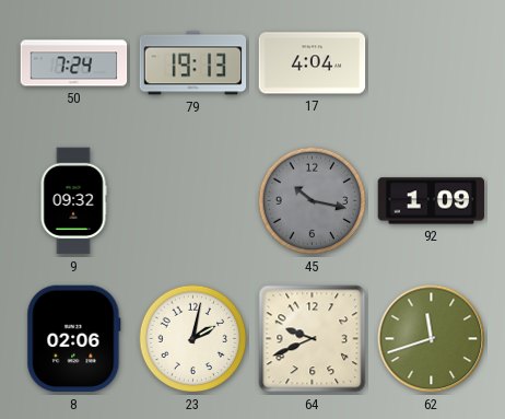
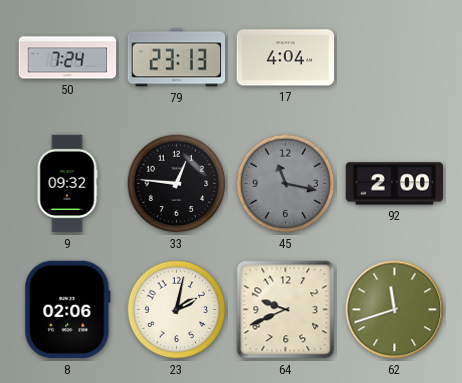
79: 19:13 -> 23:13 (177, 58)
33: none -> 12:46 (177, 184)
45: 10:17 -> 11:17 (286, 184)
92: 1:09 -> 2:00 (395, 184)
